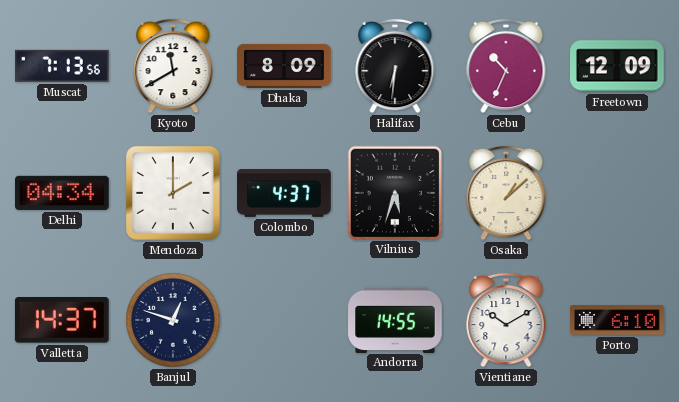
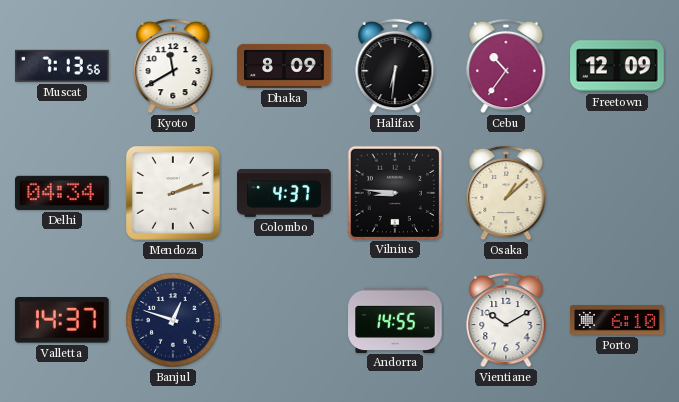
Cebu: 10:34 -> 10:36 (506, 66)
Mendoza: 2:00 -> 2:12 (174, 194)
Vilnius: 5:33 -> 8:46 (394, 192)
